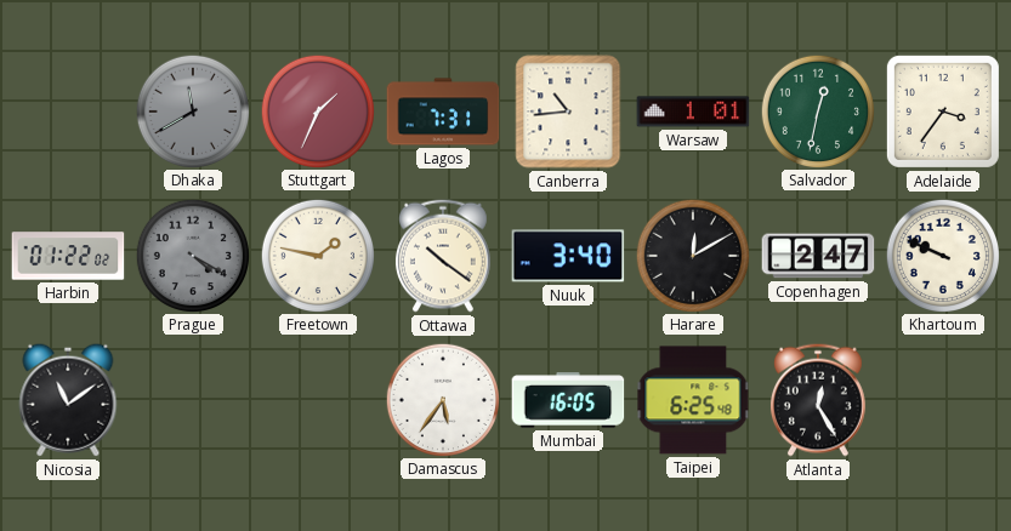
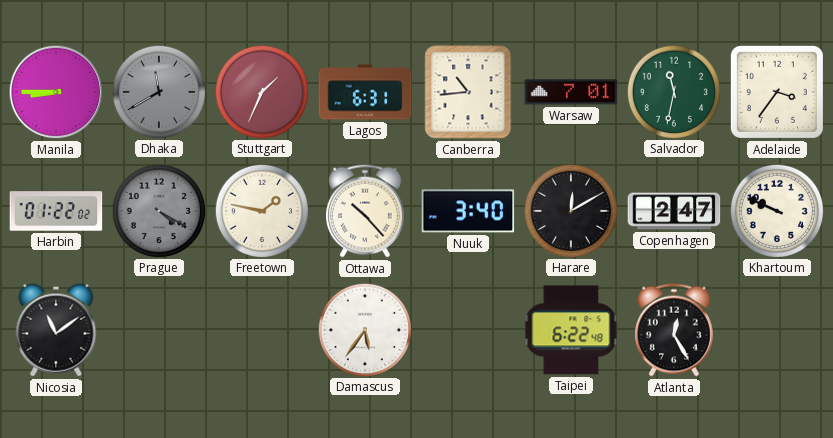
Manila: none -> 8:45 (56, 92)
Lagos: 7:31 -> 6:31 (365, 92)
Warsaw: 1:01 -> 7:01 (571, 92)
Salvador: 12:32 -> 11:32 (673, 91)
Ottawa: 10:21 -> 10:23 (365, 211)
Mumbai: 16:05 -> none (568, 400)
Taipei: 6:25 -> 6:22 (571, 330)
